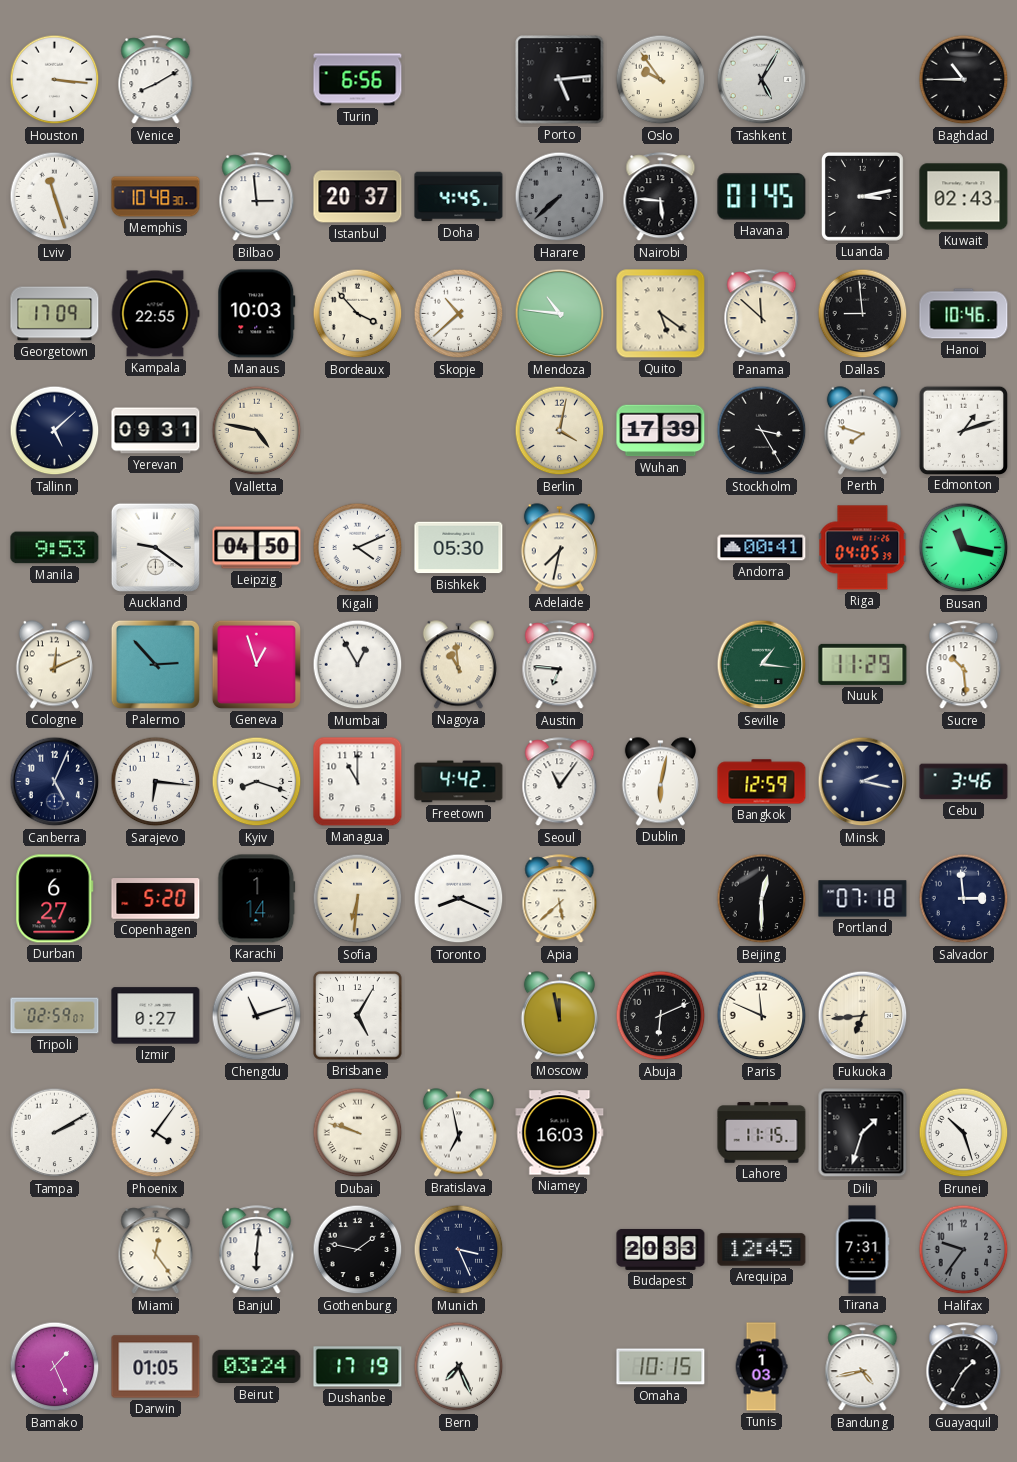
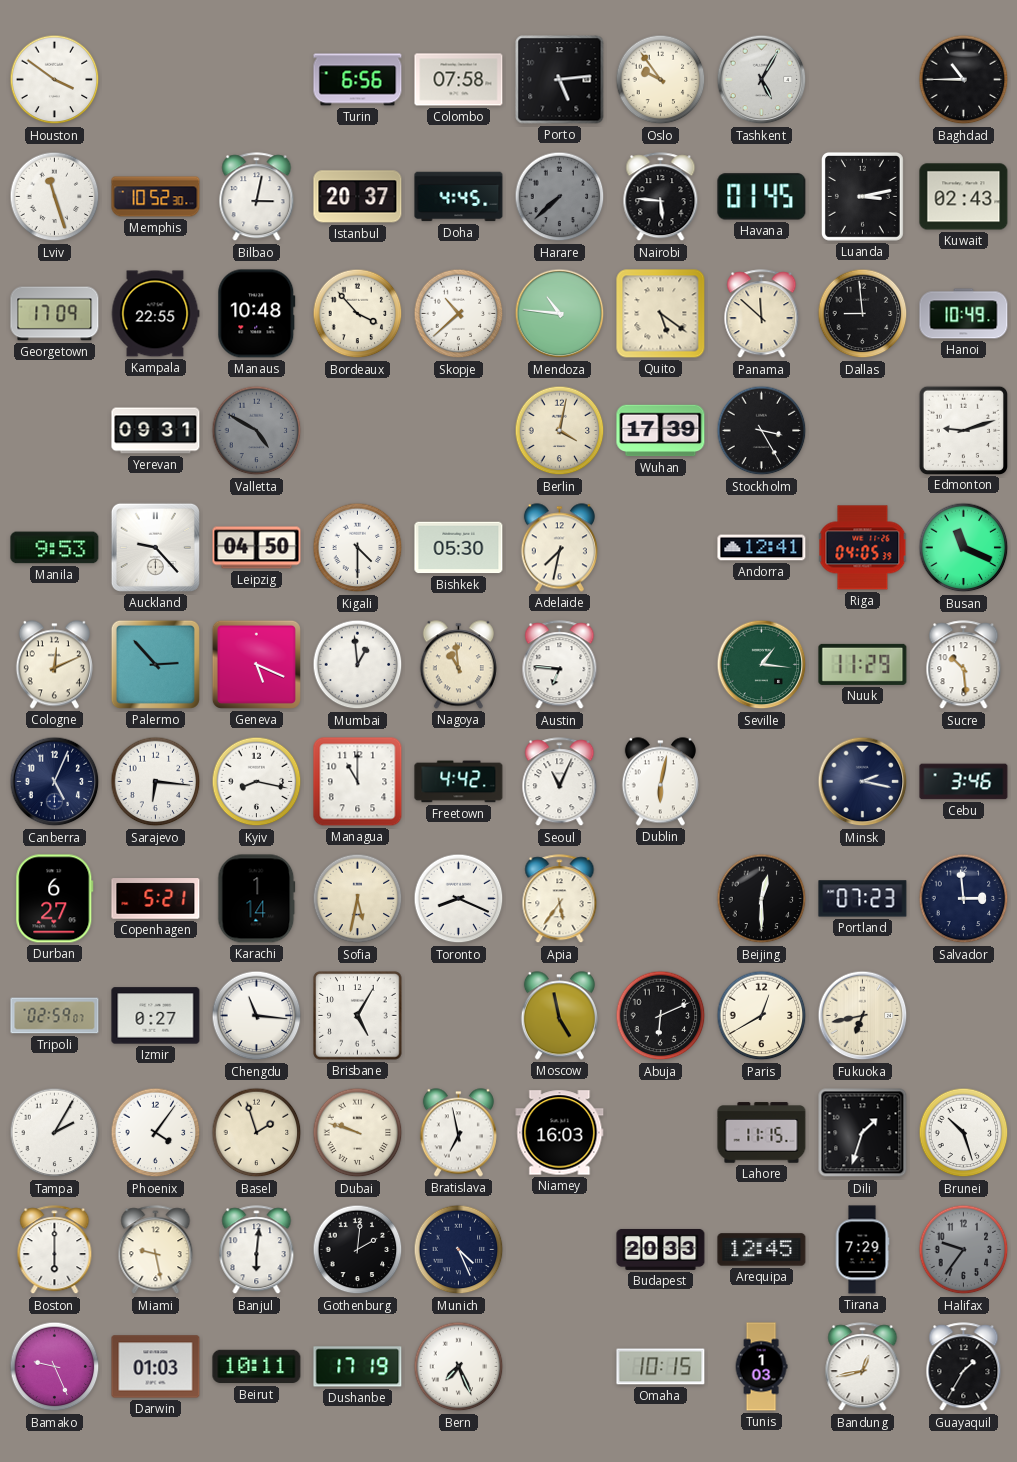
Houston: 3:16 -> 3:51 (55, 80)
Venice: 8:10 -> none (156, 80)
Colombo: none -> 07:58 (459, 80)
Memphis: 10:48 -> 10:52 (156, 197)
Bilbao: 2:59 -> 3:02 (257, 197)
Manaus: 10:03 -> 10:48 (257, 314)
Hanoi: 10:46 -> 10:49 (964, 314)
Tallinn: 5:08 -> none (55, 431)
Valletta: 4:47 -> 4:50 (257, 431)
Valletta dial: cream -> grey (257, 431)
Perth: 7:48 -> none (862, 431)
Edmonton: 1:12 -> 9:12 (963, 430)
Auckland: 9:21 -> 9:23 (155, 547)
Kigali: 4:11 -> 4:30 (358, 548)
Andorra: 00:41 -> 12:41 (762, 548)
Busan: 11:17 -> 11:19 (964, 548)
Geneva: 12:57 -> 5:19 (256, 664)
Mumbai: 12:55 -> 12:59 (358, 665)
Kyiv: 8:18 -> 8:17 (257, 782)
Seoul: 11:06 -> 11:04 (560, 782)
Bangkok: 12:59 -> none (762, 782)
Copenhagen: 5:20 -> 5:21 (156, 899)
Sofia: 6:31 -> 5:32 (358, 899)
Apia: 5:38 -> 5:36 (560, 899)
Portland: 07:18 -> 07:23 (863, 899)
Chengdu: 11:12 -> 11:16 (257, 1016)
Moscow: 11:58 -> 4:58 (559, 1016)
Paris: 11:49 -> 12:40 (762, 1016)
Fukuoka: 6:44 -> 6:43 (863, 1016)
Tampa: 2:10 -> 2:05 (55, 1133)
Basel: none -> 1:57 (257, 1133)
Boston: none -> 6:00 (55, 1250)
Miami: 12:24 -> 9:28 (156, 1250)
Gothenburg: 1:47 -> 2:01 (358, 1250)
Munich: 3:26 -> 4:26 (459, 1250)
Tirana: 7:31 -> 7:29 (862, 1250)
Bamako: 1:26 -> 9:26 (55, 1367)
Darwin: 01:05 -> 01:03 (156, 1367)
Beirut: 03:24 -> 10:11 (257, 1367)
Bandung: 4:43 -> 12:43 (863, 1367)
